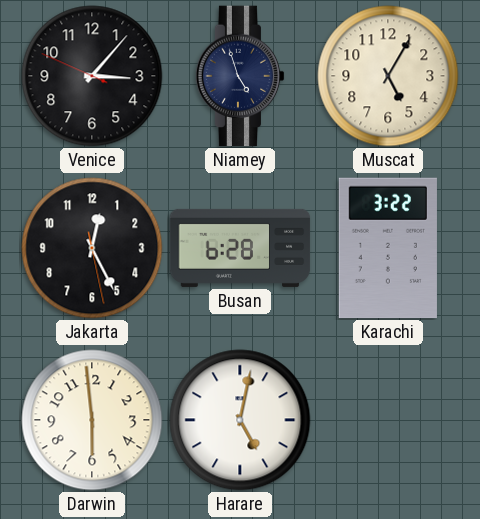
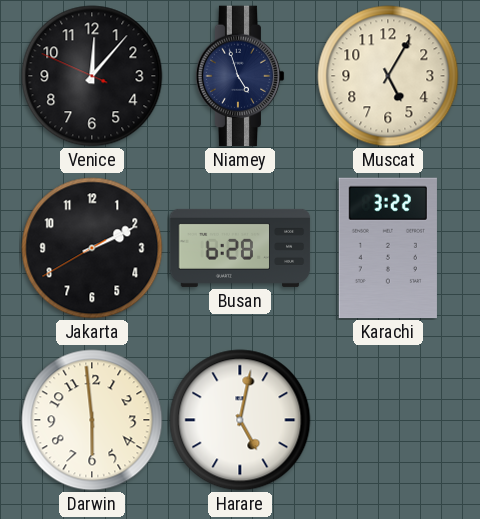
Venice: 3:06 -> 12:06 (92, 76)
Jakarta: 12:25 -> 2:10 (92, 248)
